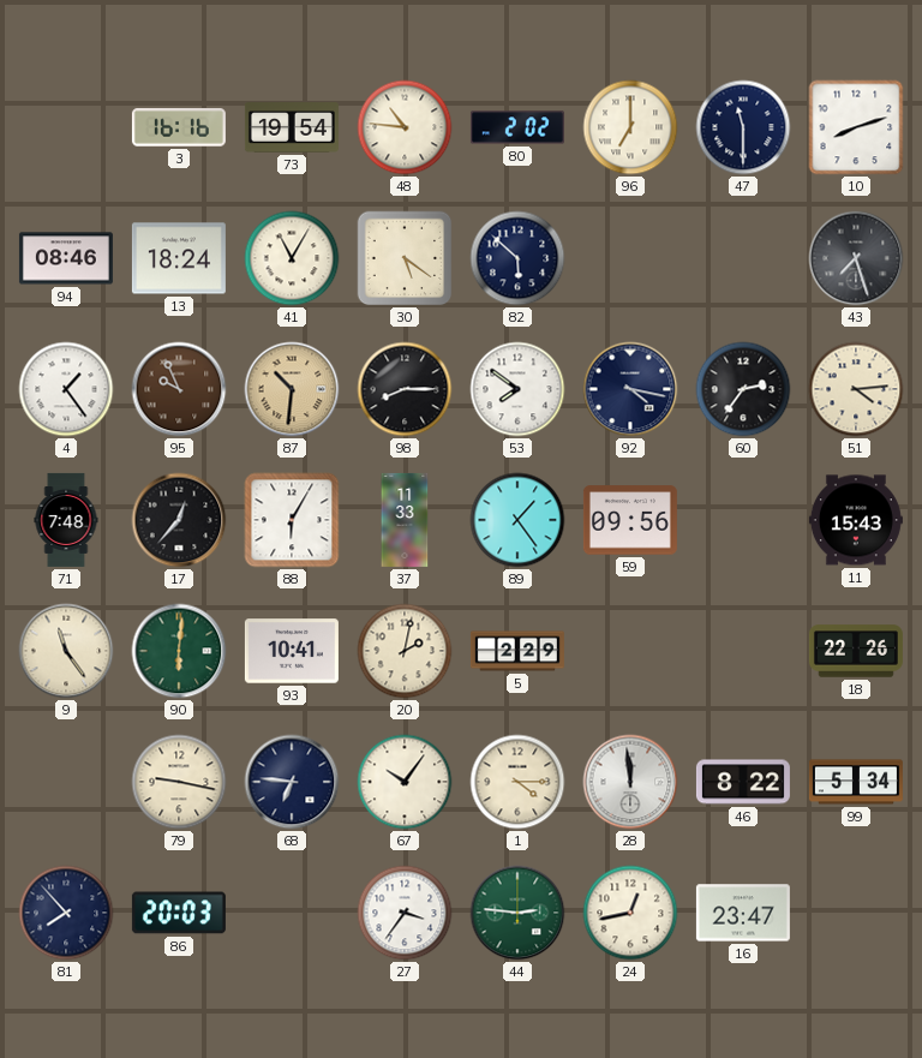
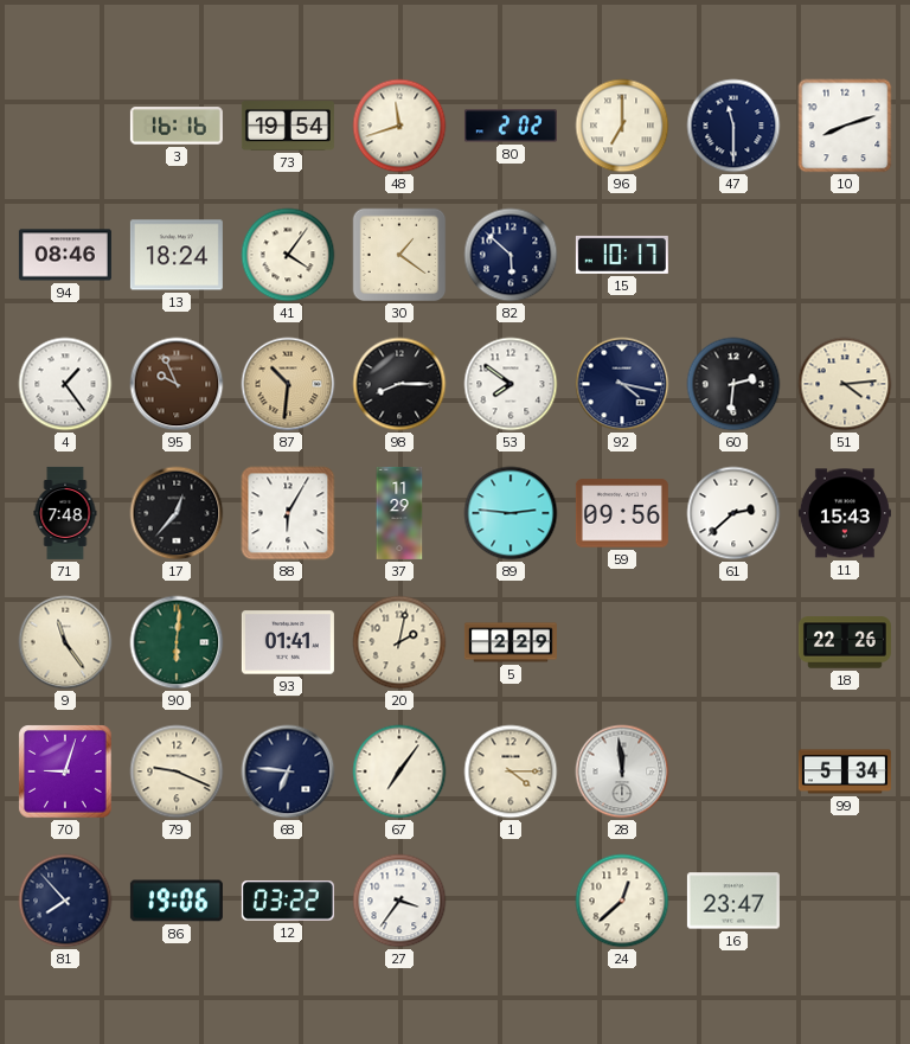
48: 10:46 -> 11:42 (399, 126)
41: 11:05 -> 4:06 (288, 255)
30: 5:21 -> 1:21 (399, 255)
15: none -> 10:17 (622, 255)
43: 7:27 -> none (856, 258)
60: 2:36 -> 2:31 (733, 384)
37: 11:33 -> 11:29 (399, 513)
89: 1:24 -> 2:46 (511, 513)
61: none -> 2:38 (733, 513)
93: 10:41 -> 01:41 (288, 642)
70: none -> 9:03 (65, 771)
79: 9:17 -> 9:19 (177, 771)
67: 10:06 -> 7:06 (399, 771)
46: 8:22 -> none (743, 782)
86: 20:03 -> 19:06 (177, 901)
12: none -> 03:22 (288, 901)
44: 2:46 -> none (517, 913)
24: 12:43 -> 12:38 (622, 901)
